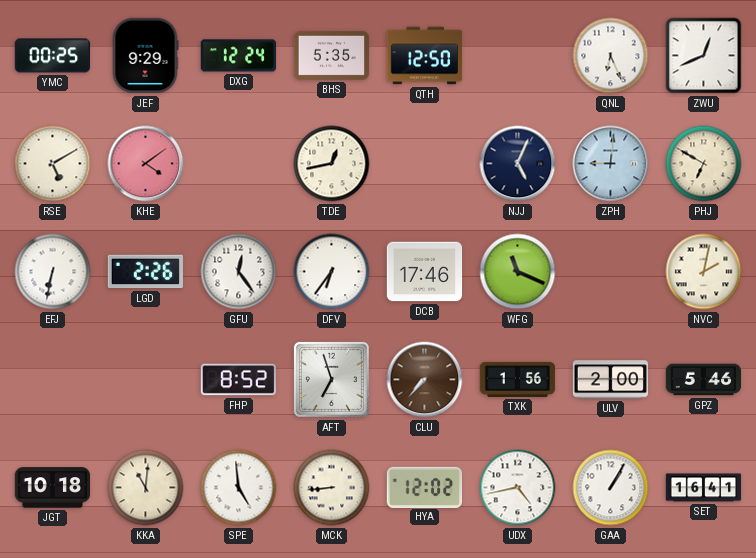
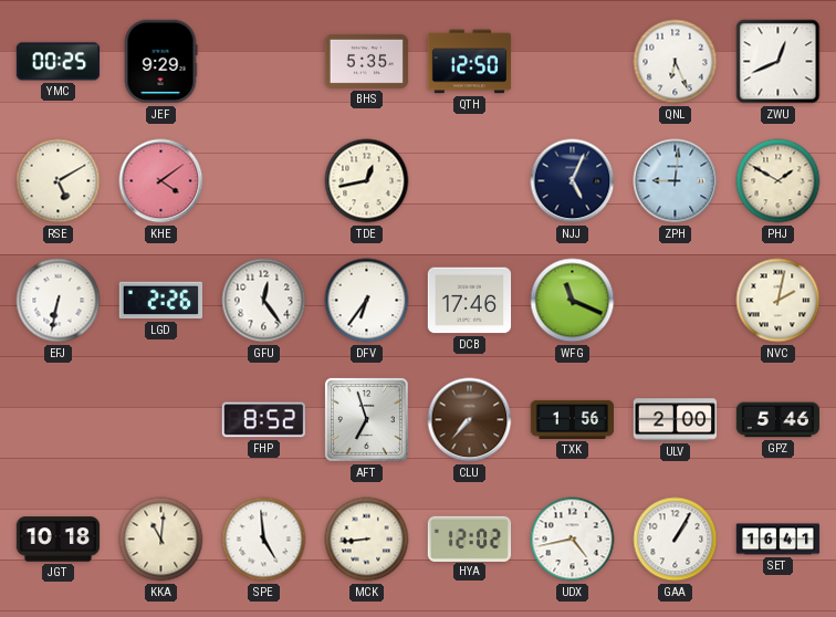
DXG: 12:24 -> none (239, 56)
PHJ: 6:50 -> 1:50 (778, 181)
